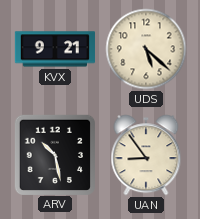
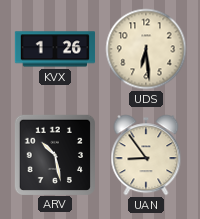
KVX: 9:21 -> 1:26 (55, 49)
UDS: 5:22 -> 6:29 (146, 49)
